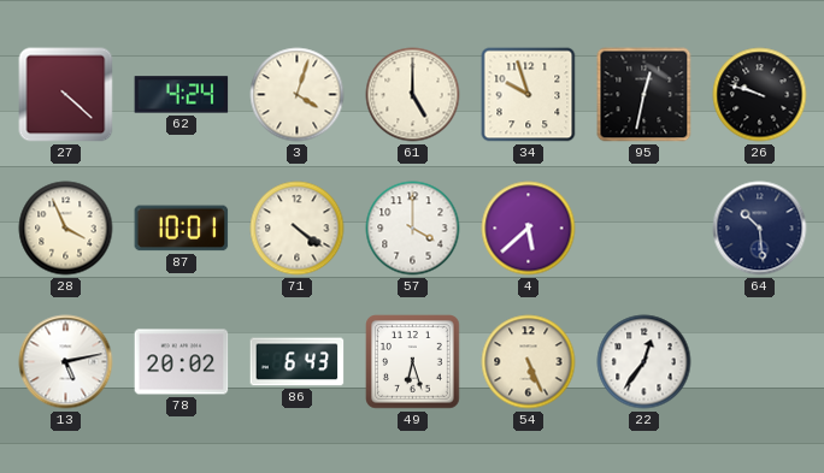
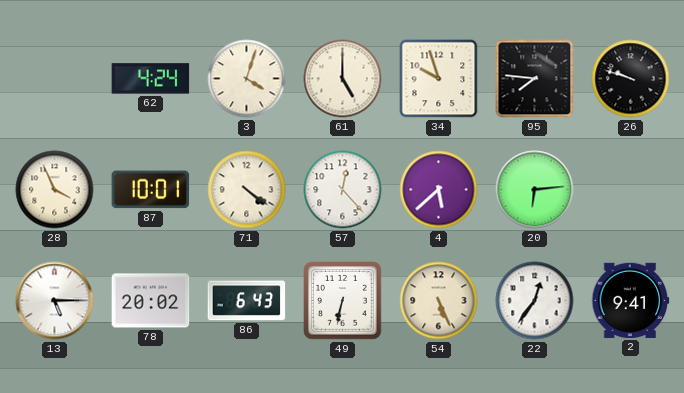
27: 4:22 -> none (66, 95)
95: 12:32 -> 7:46 (535, 79)
57: 4:00 -> 12:23 (343, 190)
20: none -> 6:14 (535, 190)
64: 10:29 -> none (760, 229)
13: 5:13 -> 5:15 (55, 301)
49: 6:27 -> 6:32 (343, 301)
2: none -> 9:41 (631, 300)
